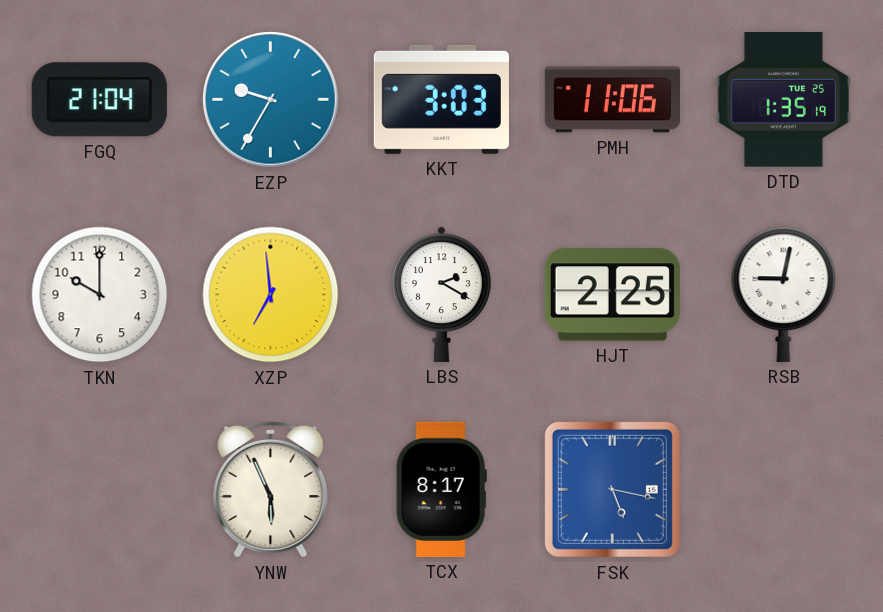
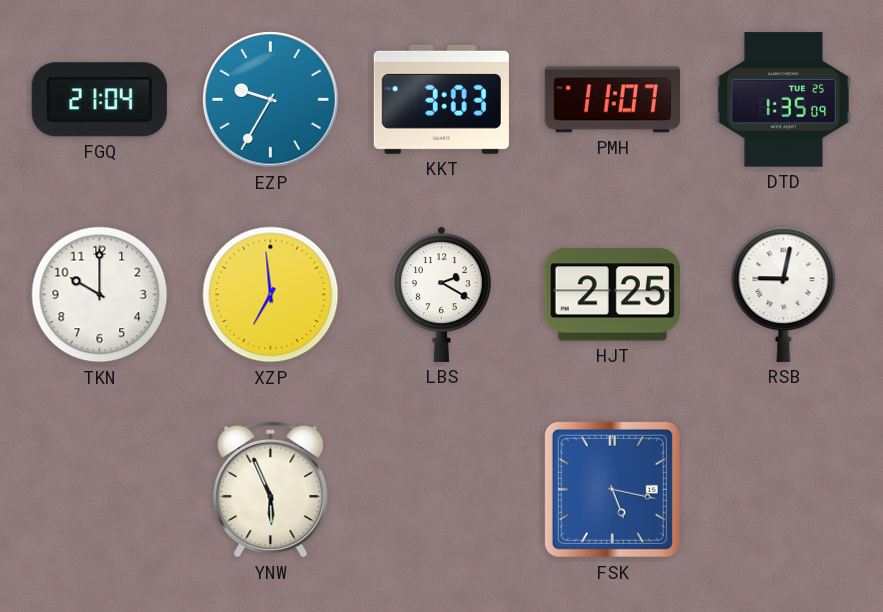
PMH: 11:06 -> 11:07 (612, 100)
DTD: 1:35:19 -> 1:35:09 (783, 100)
TCX: 8:17 -> none (441, 489)
